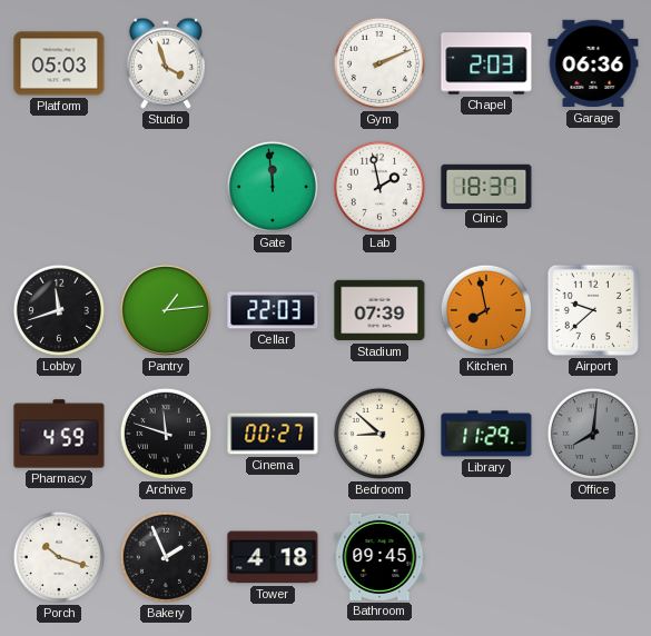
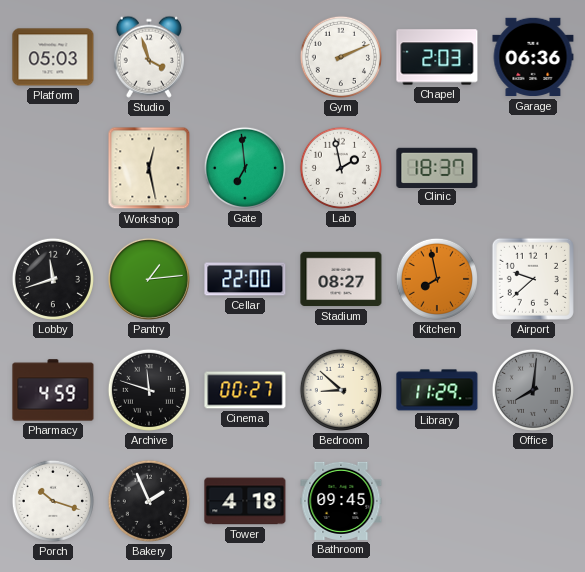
Workshop: none -> 12:28 (149, 168)
Gate: 11:59 -> 6:59 (245, 168)
Cellar: 22:03 -> 22:00 (245, 279)
Stadium: 07:39 -> 08:27 (341, 279)
